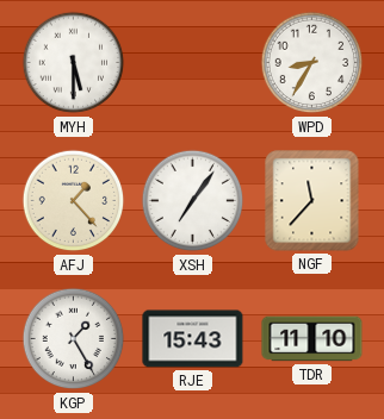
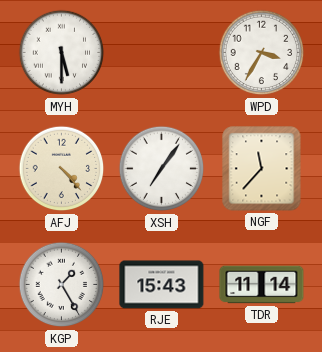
WPD: 8:35 -> 3:35 (262, 53)
AFJ: 1:23 -> 4:23 (62, 169)
TDR: 11:10 -> 11:14 (262, 285)
